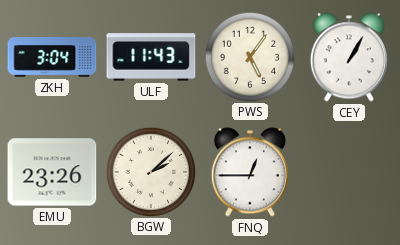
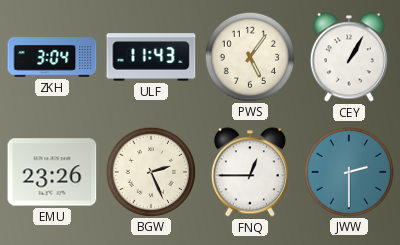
BGW: 2:08 -> 2:26 (150, 171)
JWW: none -> 2:30 (348, 171)
